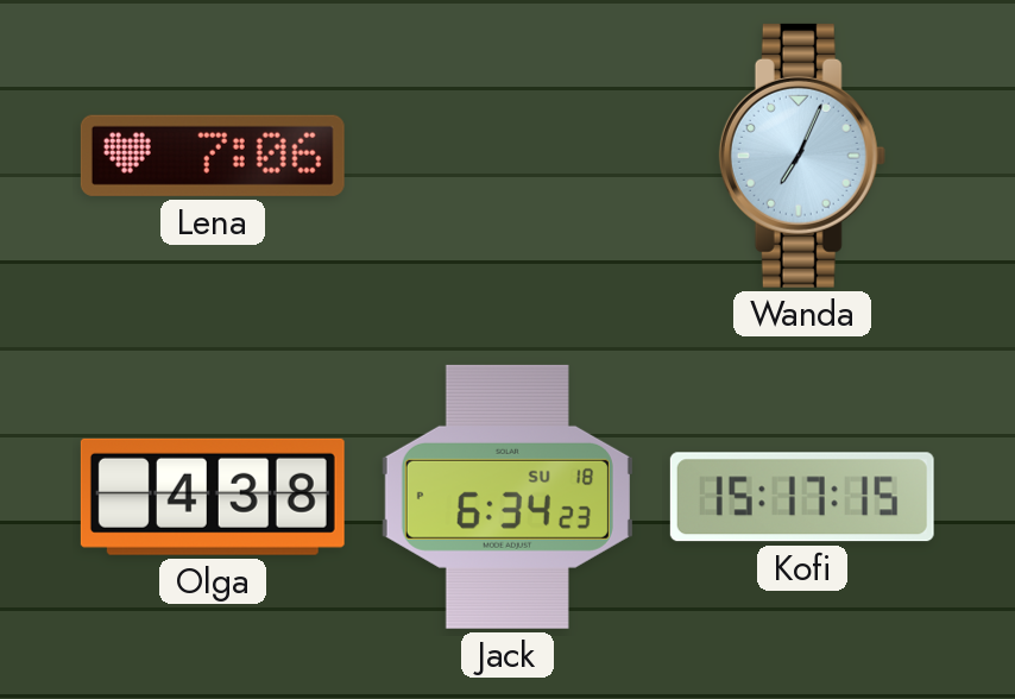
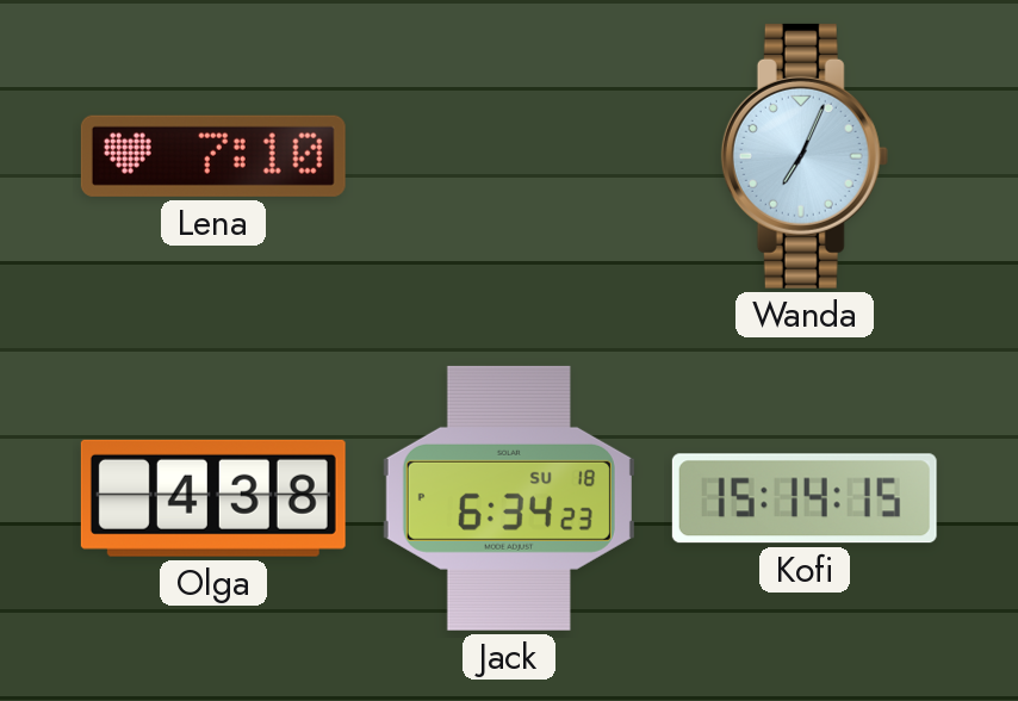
Lena: 7:06 -> 7:10 (213, 156)
Kofi: 15:17 -> 15:14 (805, 498)
